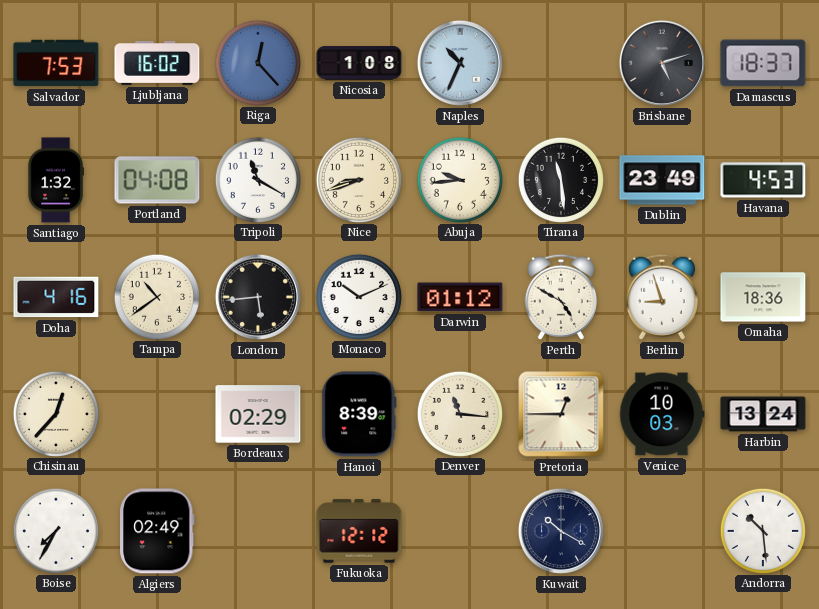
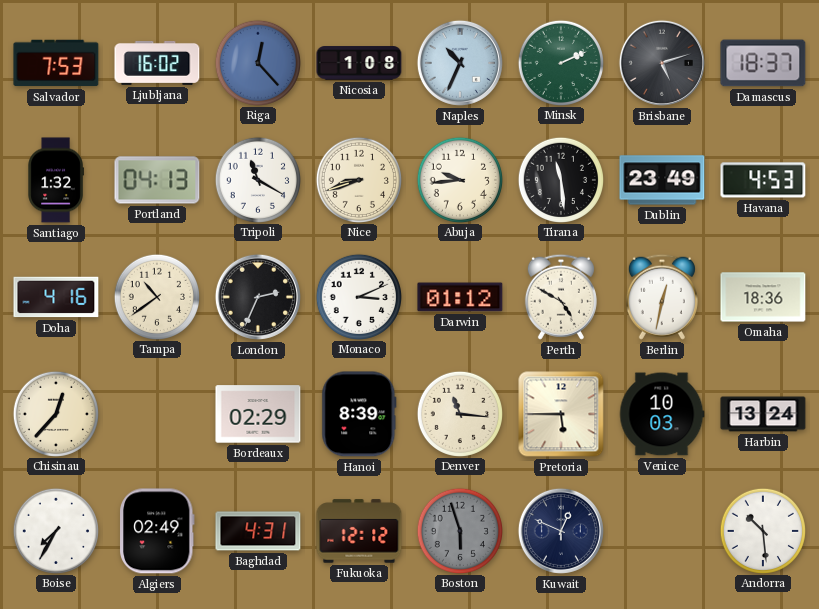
Minsk: none -> 2:11 (560, 62)
Portland: 04:08 -> 04:13 (157, 180)
London: 5:44 -> 2:34 (258, 297)
Monaco: 10:11 -> 3:11 (358, 296)
Berlin: 8:57 -> 12:32 (662, 297)
Pretoria: 12:45 -> 5:45 (561, 414)
Baghdad: none -> 4:31 (258, 531)
Boston: none -> 5:57 (459, 530)
Kuwait: 10:20 -> 12:49 (561, 531)
